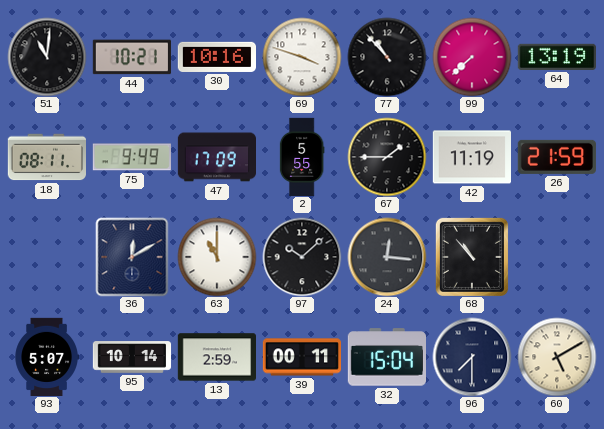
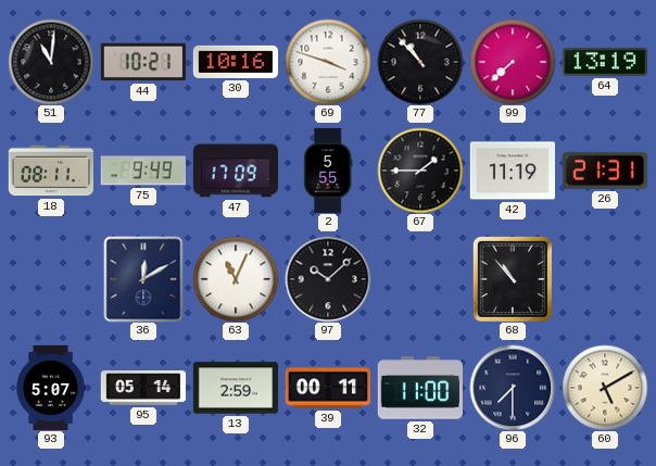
26: 21:59 -> 21:31 (605, 171)
63: 11:00 -> 11:04 (236, 279)
24: 12:16 -> none (387, 257)
95: 10:14 -> 05:14 (143, 388)
32: 15:04 -> 11:00 (419, 388)
